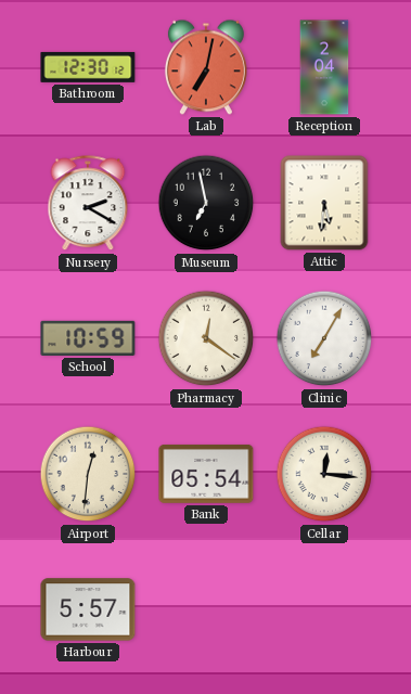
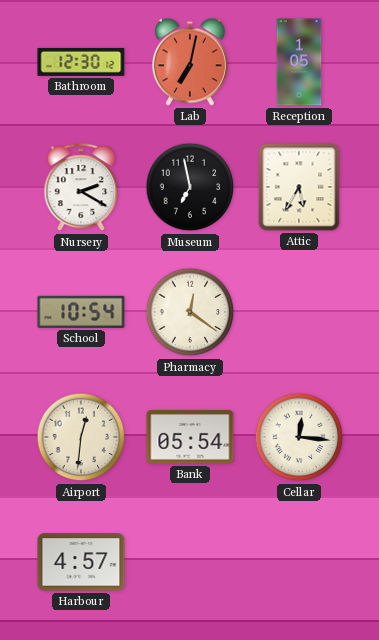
Reception: 2:04 -> 1:05 (299, 62)
Attic: 5:31 -> 5:35 (299, 187)
School: 10:59 -> 10:54 (81, 312)
Clinic: 7:05 -> none (324, 338)
Harbour: 5:57 -> 4:57 (81, 562)
